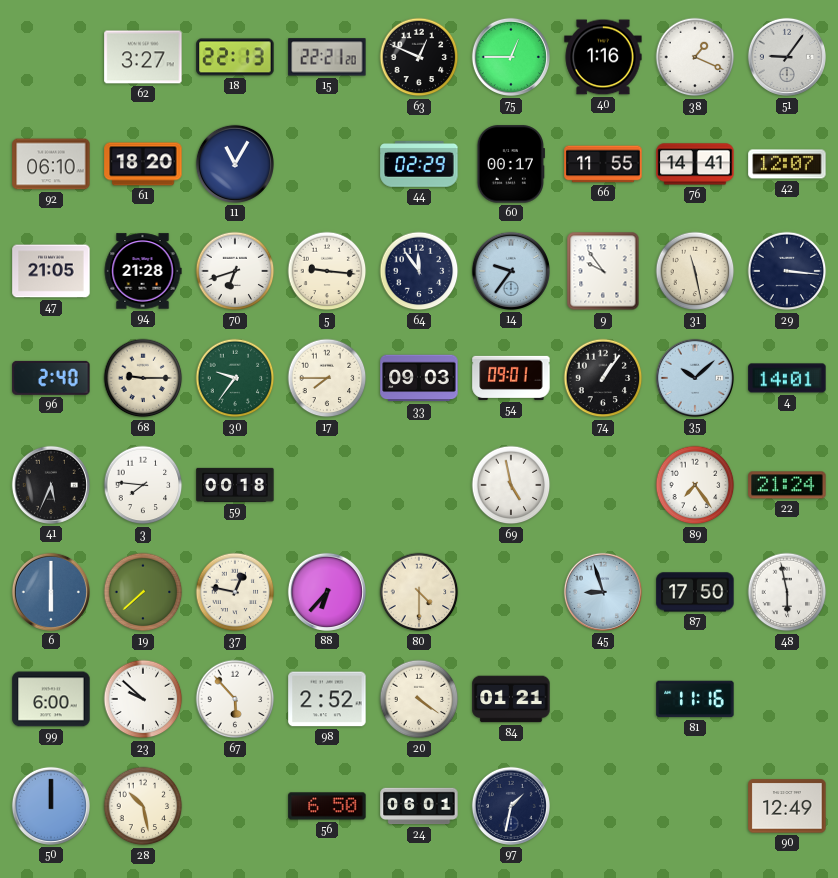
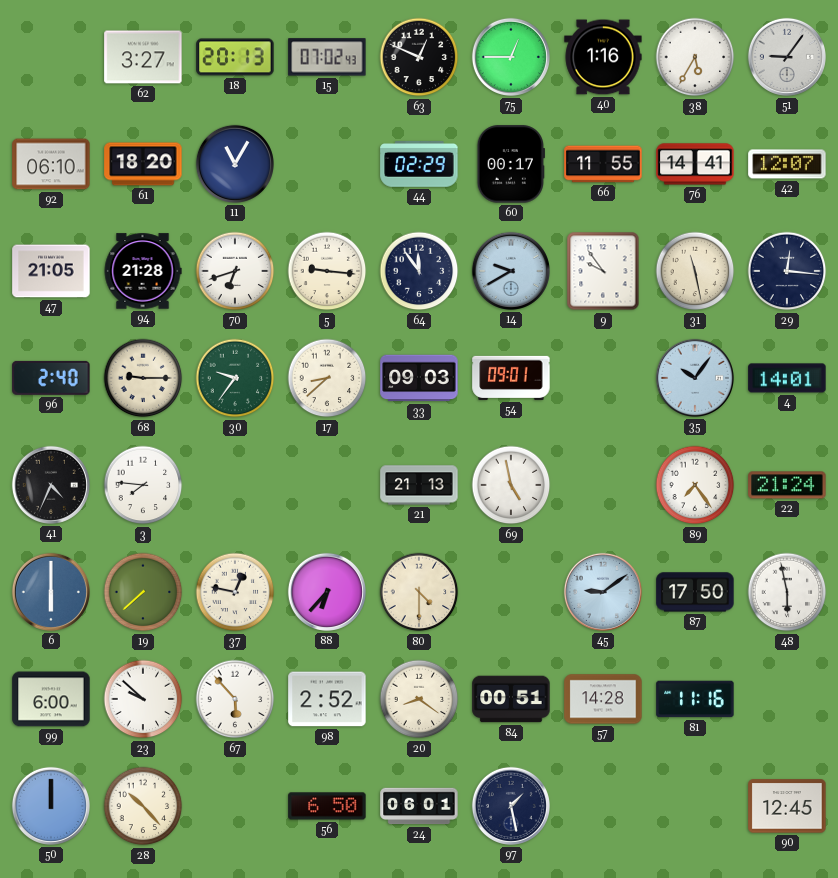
18: 22:13 -> 20:13 (235, 57)
15: 22:21 -> 07:02 (327, 57)
38: 1:19 -> 5:35 (695, 57)
14: 9:36 -> 9:40 (511, 271)
29: 3:16 -> 12:16 (787, 271)
17: 7:45 -> 8:38 (327, 378)
74: 1:06 -> none (603, 378)
35: 10:08 -> 10:06 (695, 378)
41: 5:34 -> 4:34 (51, 485)
59: 00:18 -> none (235, 485)
21: none -> 21:13 (419, 485)
45: 8:57 -> 9:09 (603, 592)
20: 4:21 -> 8:21 (419, 699)
84: 01:21 -> 00:51 (511, 699)
57: none -> 14:28 (603, 699)
28: 10:28 -> 10:23 (143, 806)
97: 1:32 -> 1:28 (511, 806)
90: 12:49 -> 12:45 (787, 806)
